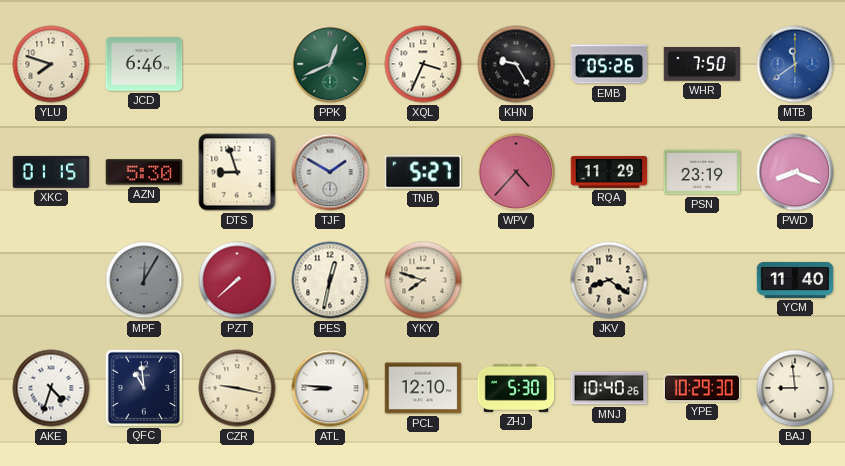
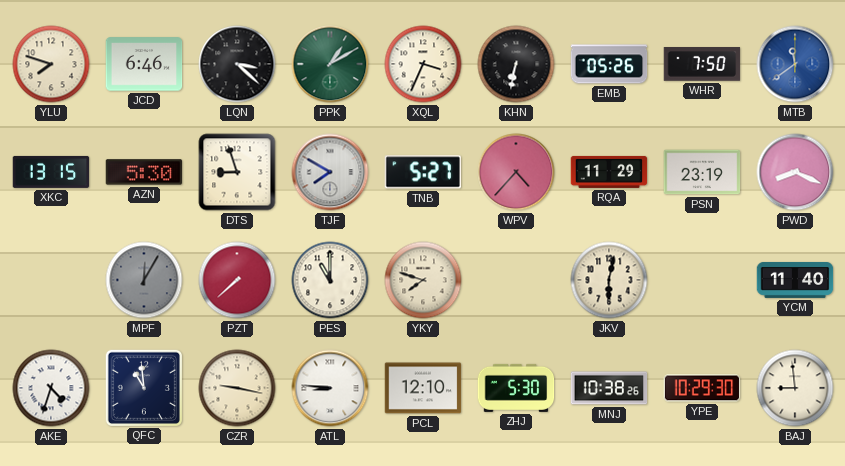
LQN: none -> 3:22 (237, 64)
PPK: 12:41 -> 1:10 (330, 64)
KHN: 9:25 -> 6:32 (516, 64)
XKC: 01:15 -> 13:15 (51, 172)
TJF: 1:50 -> 7:50 (330, 172)
PES: 12:32 -> 11:00 (330, 280)
JKV: 8:21 -> 6:02 (609, 280)
MNJ: 10:40 -> 10:38 (609, 388)
